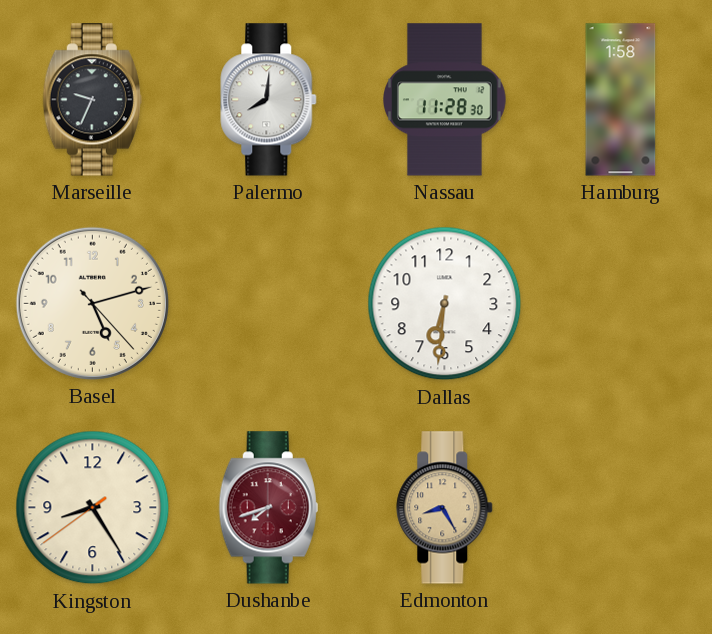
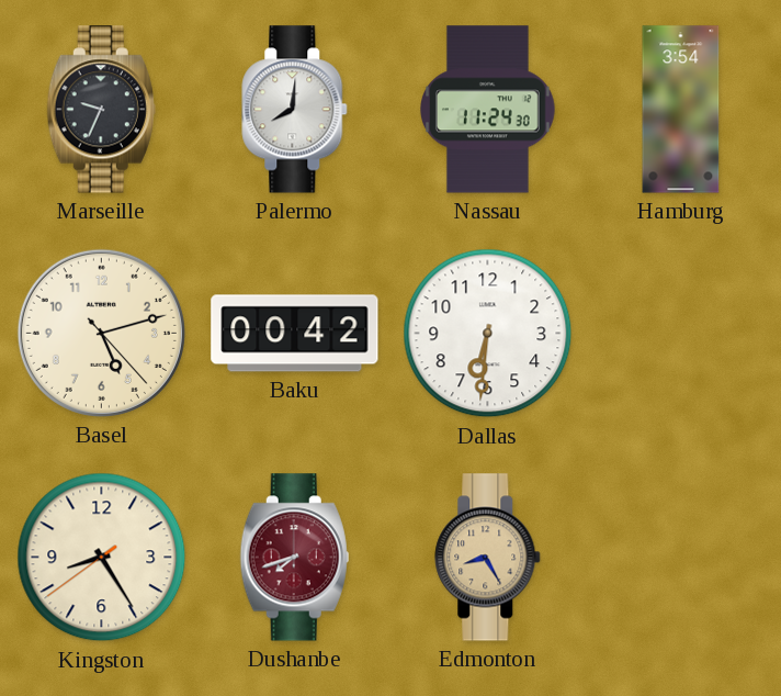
Nassau: 11:28 -> 11:24 (488, 110)
Hamburg: 1:58 -> 3:54 (681, 110)
Baku: none -> 00:42 (295, 334)
